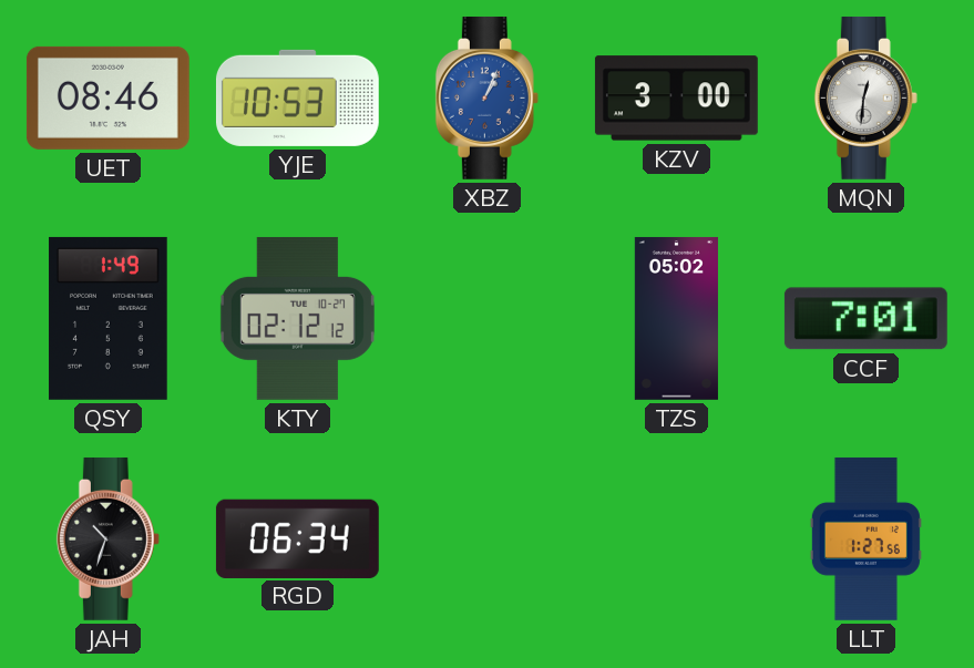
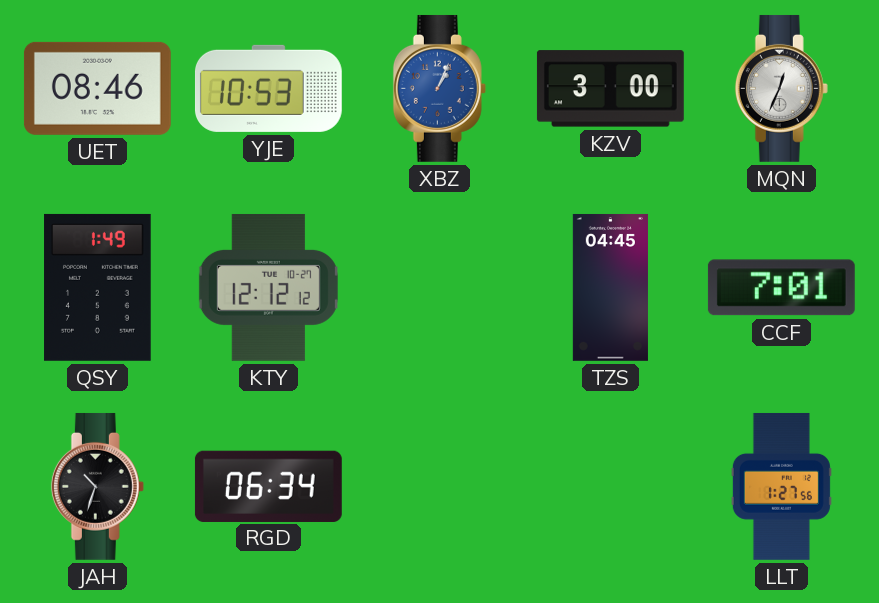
MQN: 12:31 -> 12:34 (781, 88)
KTY: 02:12 -> 12:12 (268, 287)
TZS: 05:02 -> 04:45 (610, 287)
